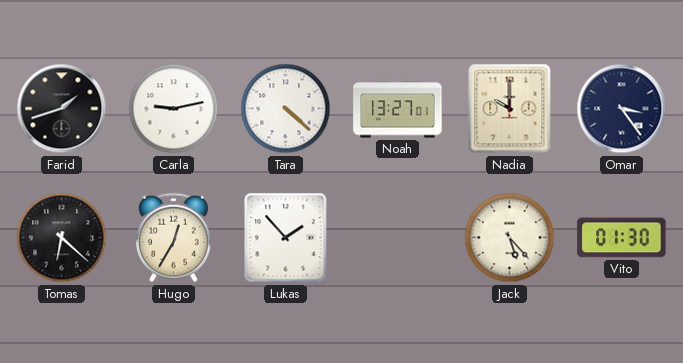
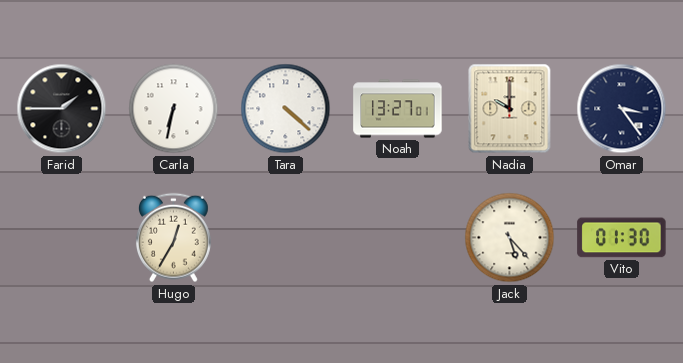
Farid: 1:42 -> 1:45 (62, 109)
Carla: 9:13 -> 6:32 (174, 109)
Tomas: 6:22 -> none (62, 238)
Lukas: 1:53 -> none (286, 238)
